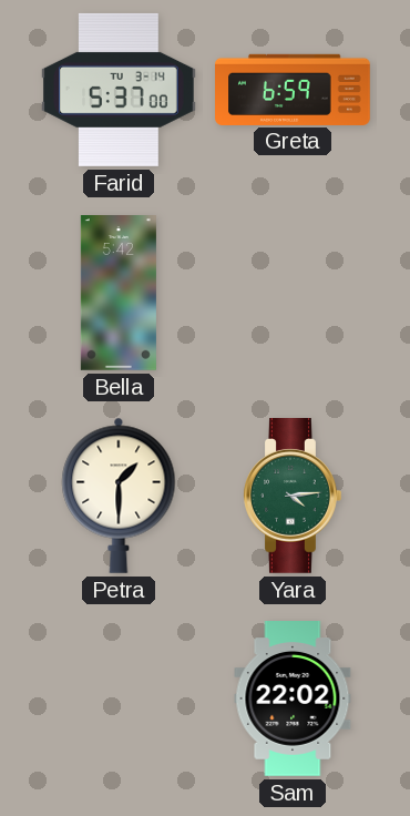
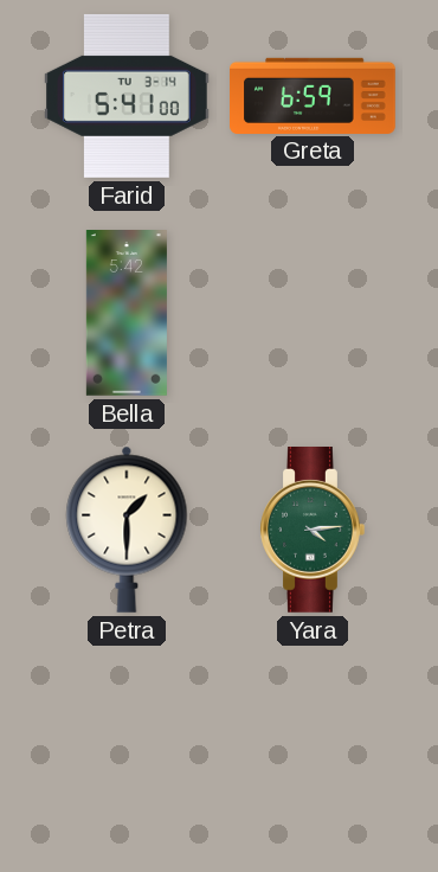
Farid: 5:37 -> 5:41 (128, 96)
Sam: 22:02 -> none (293, 700)
